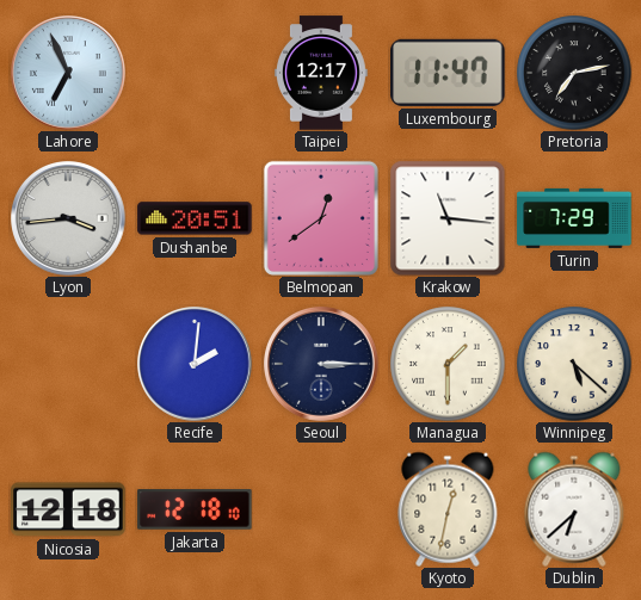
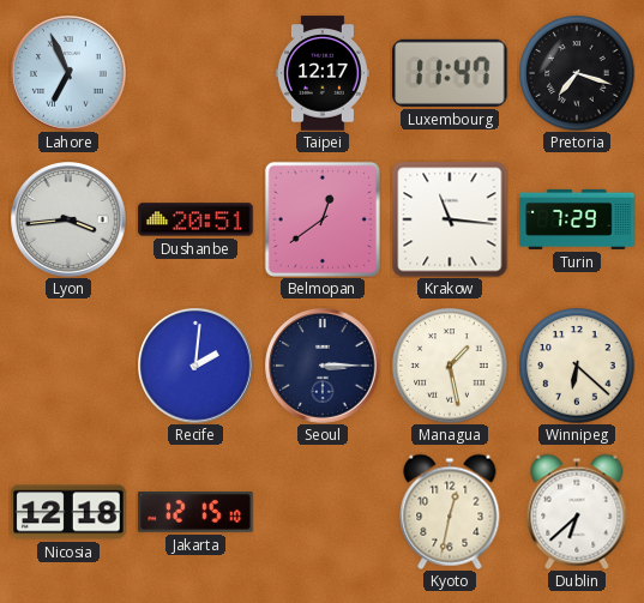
Pretoria: 7:13 -> 7:18 (577, 73)
Managua: 1:30 -> 1:28 (450, 366)
Winnipeg: 5:22 -> 6:22 (577, 366)
Jakarta: 12:18 -> 12:15 (195, 512)
